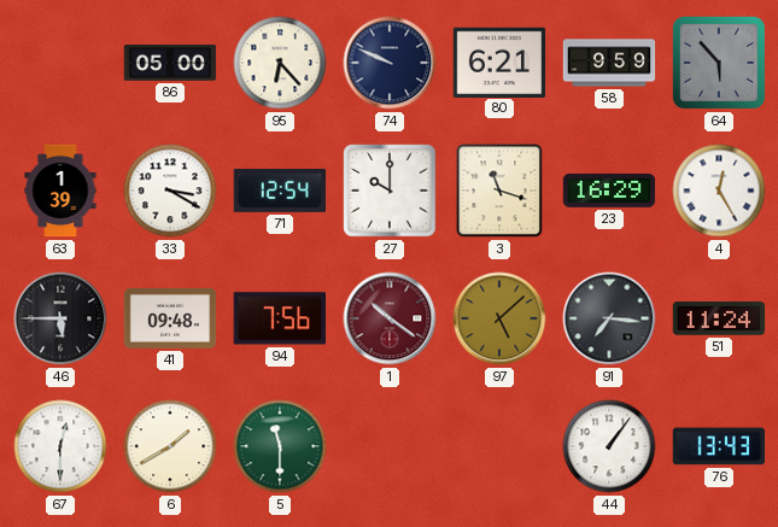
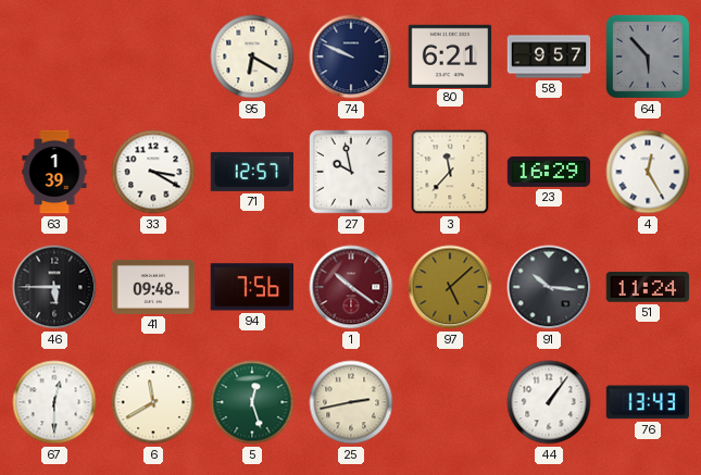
86: 05:00 -> none (170, 64)
95: 6:23 -> 6:20 (252, 57)
58: 9:59 -> 9:57 (549, 57)
71: 12:54 -> 12:57 (252, 172)
27: 10:00 -> 9:58 (351, 172)
3: 11:18 -> 11:37 (450, 172)
91: 7:16 -> 10:16 (549, 287)
6: 1:40 -> 11:40 (153, 402)
5: 11:30 -> 12:27 (252, 402)
25: none -> 2:43 (351, 402)
